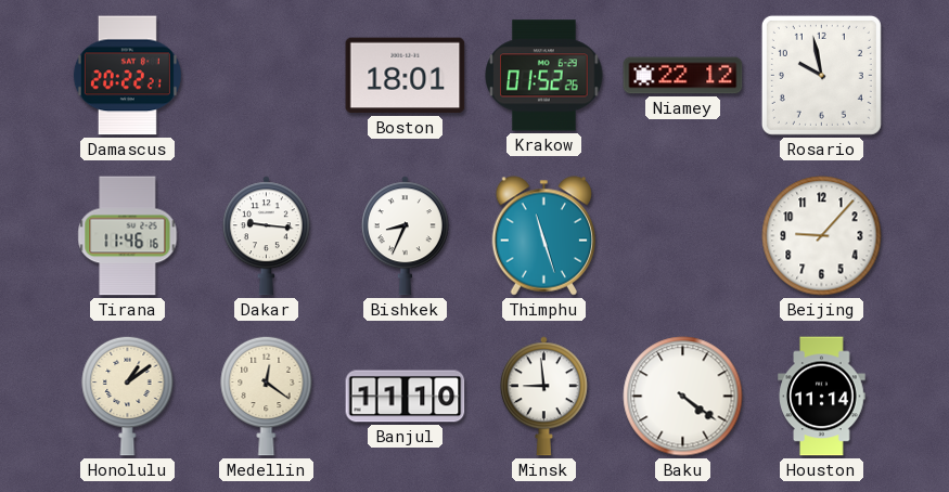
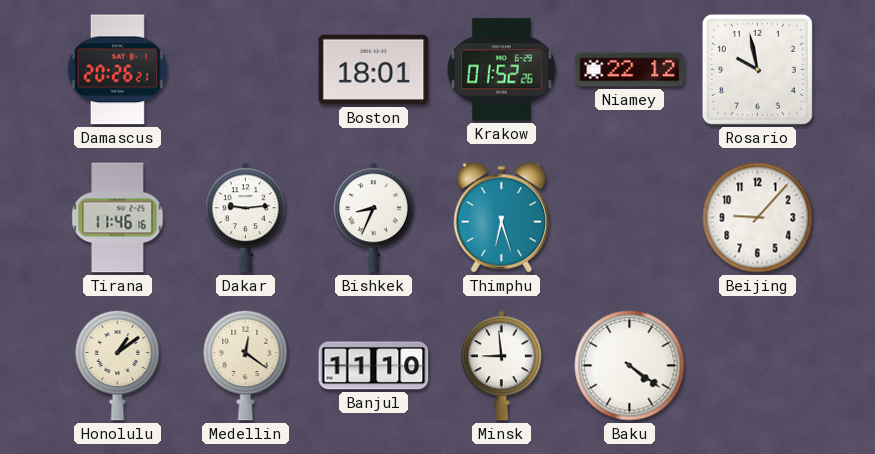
Damascus: 20:22 -> 20:26 (117, 70)
Dakar: 9:16 -> 9:14 (245, 218)
Thimphu: 11:27 -> 6:27 (502, 218)
Houston: 11:14 -> none (822, 397)
